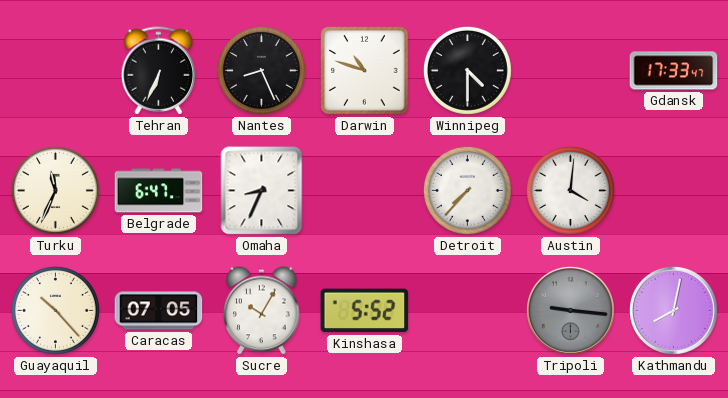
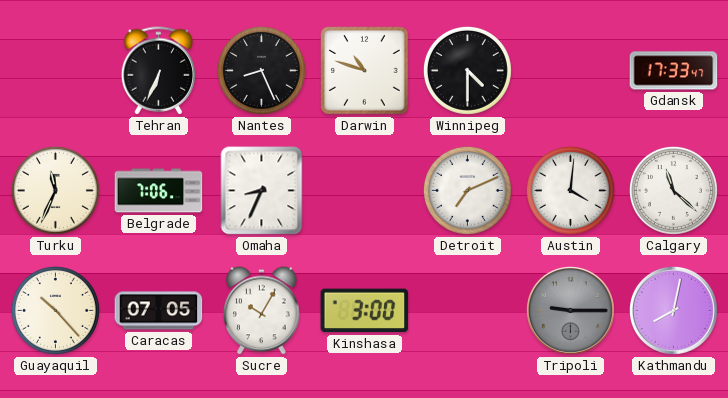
Belgrade: 6:47 -> 7:06 (159, 191)
Detroit: 7:37 -> 7:11 (467, 190)
Calgary: none -> 11:22 (673, 190)
Kinshasa: 5:52 -> 3:00 (365, 311)
Tripoli: 9:16 -> 9:15 (570, 310)
